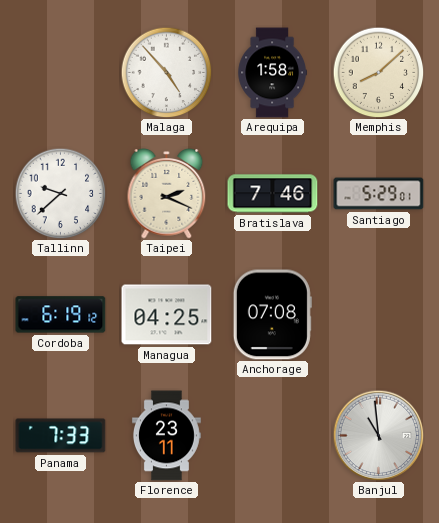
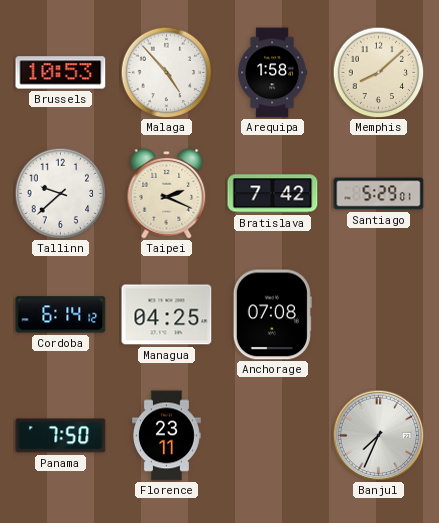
Brussels: none -> 10:53 (61, 73)
Bratislava: 7:46 -> 7:42 (273, 194)
Cordoba: 6:19 -> 6:14 (61, 315)
Panama: 7:33 -> 7:50 (61, 436)
Banjul: 10:59 -> 7:34 (378, 435)
